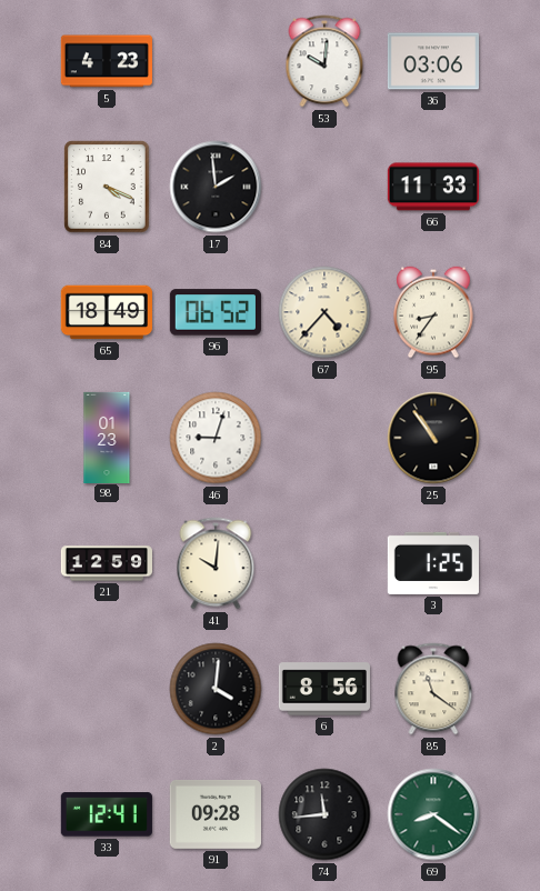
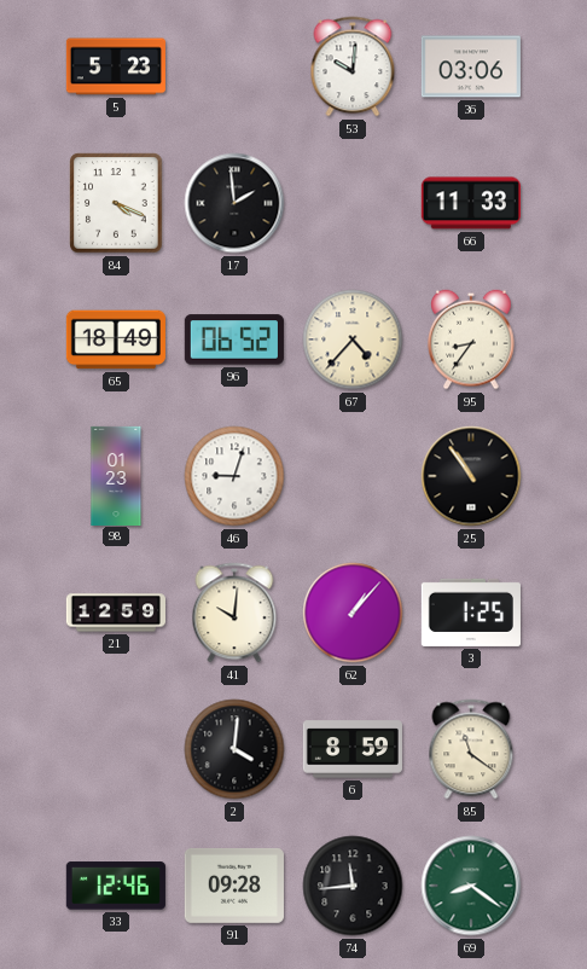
5: 4:23 -> 5:23 (116, 66)
62: none -> 1:07 (353, 613)
6: 8:56 -> 8:59 (353, 749)
33: 12:41 -> 12:46 (116, 886)
